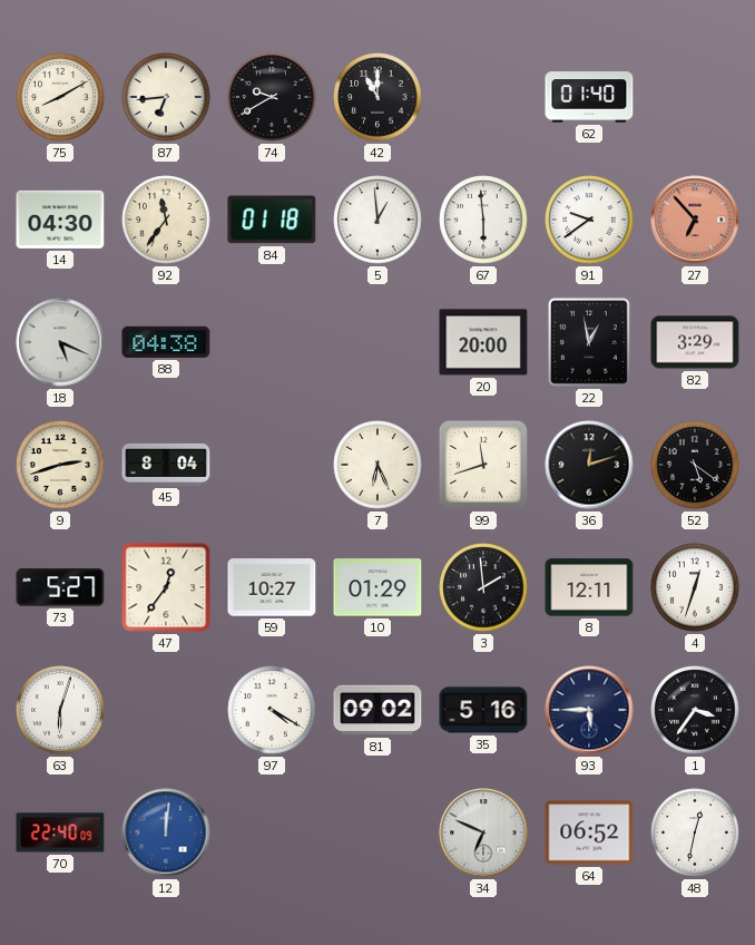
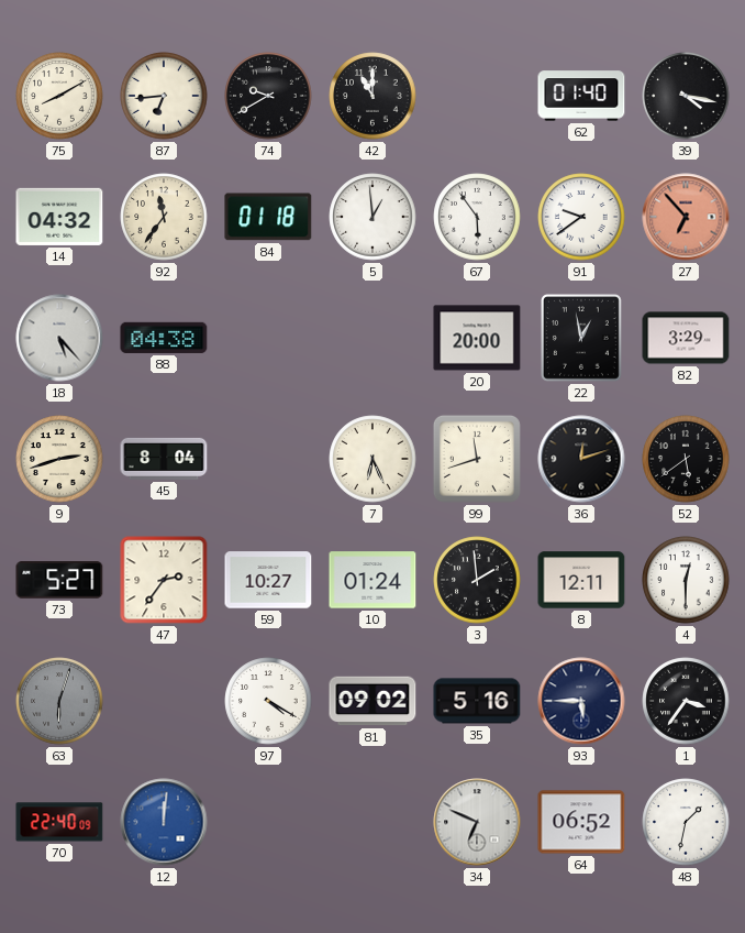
39: none -> 4:17 (686, 96)
14: 04:30 -> 04:32 (59, 217)
67: 5:59 -> 5:54 (477, 217)
18: 5:19 -> 5:23 (59, 338)
52: 5:21 -> 5:39 (686, 459)
47: 12:36 -> 2:36 (164, 580)
10: 01:29 -> 01:24 (372, 580)
4: 12:33 -> 12:30 (686, 580)
63 dial: white -> grey (59, 701)
48: 12:32 -> 1:32 (686, 822)
